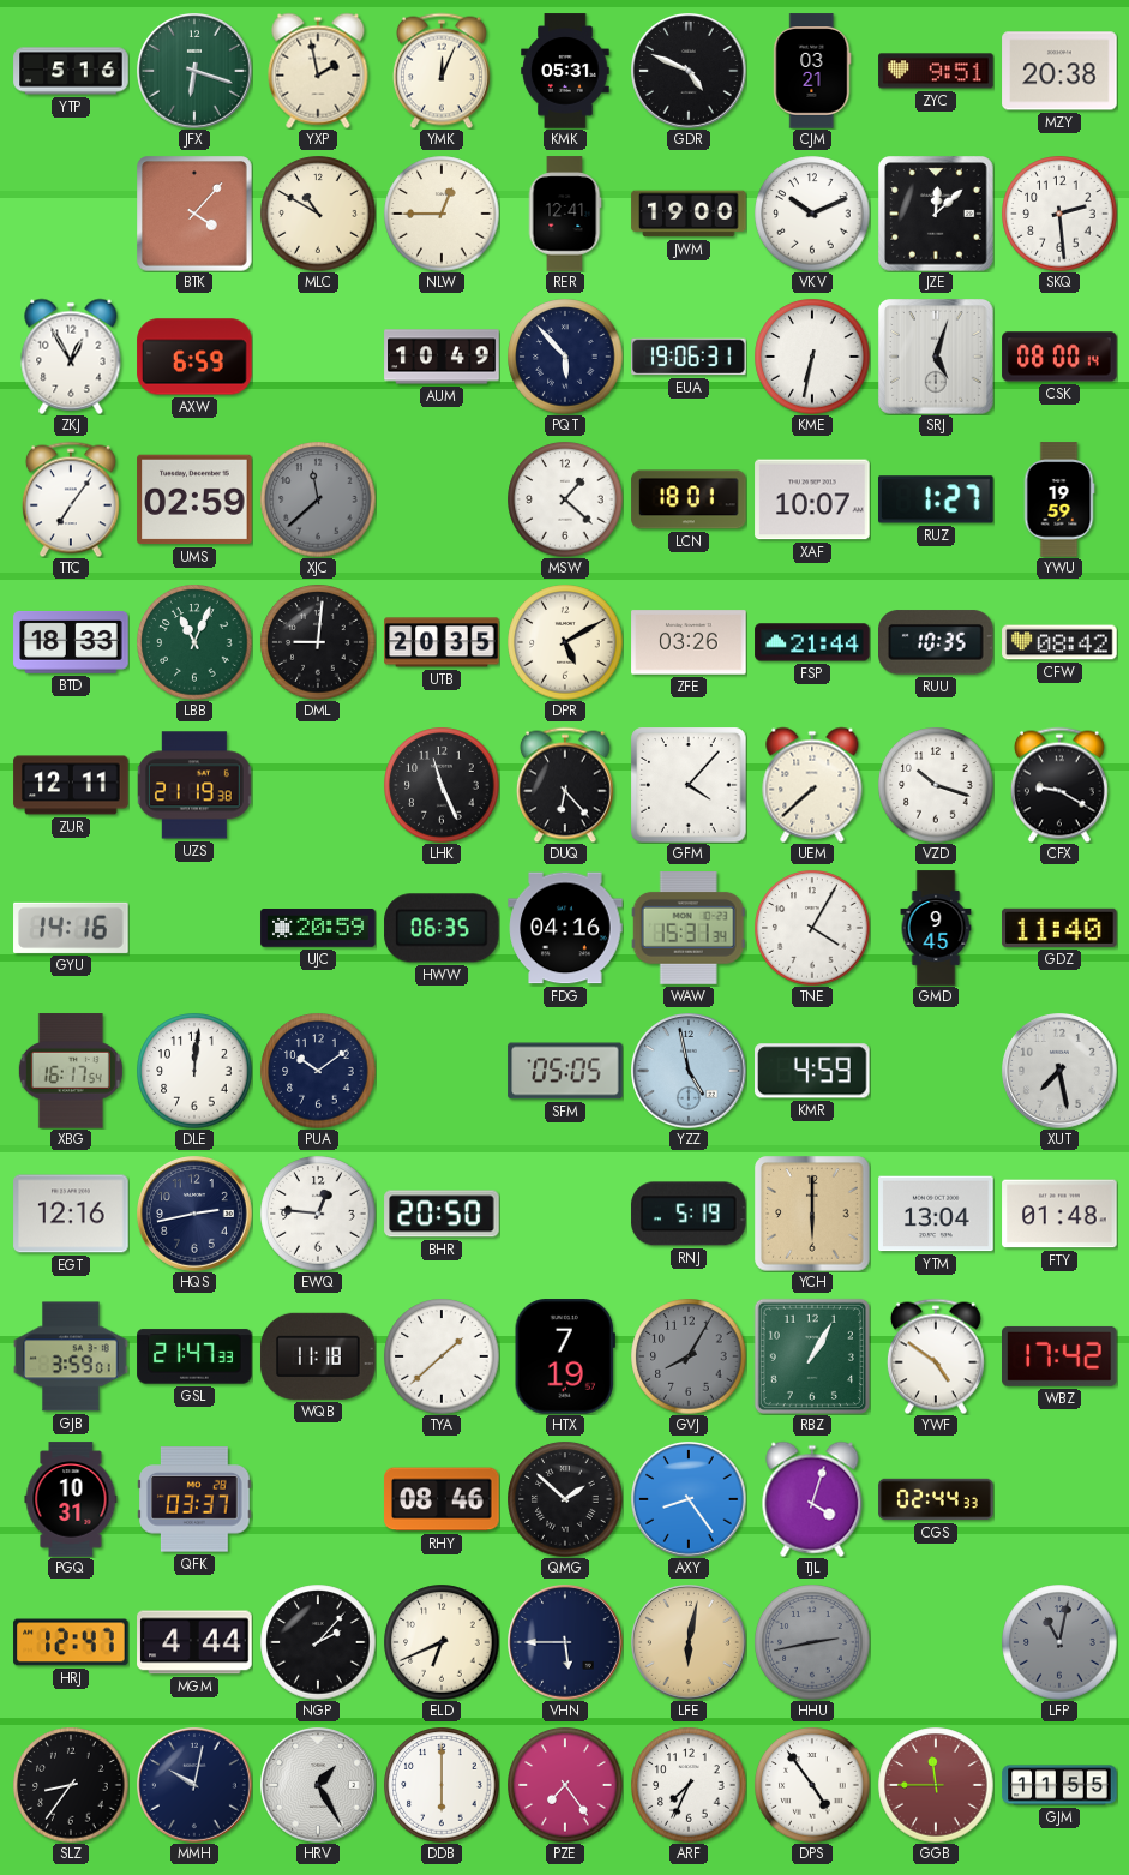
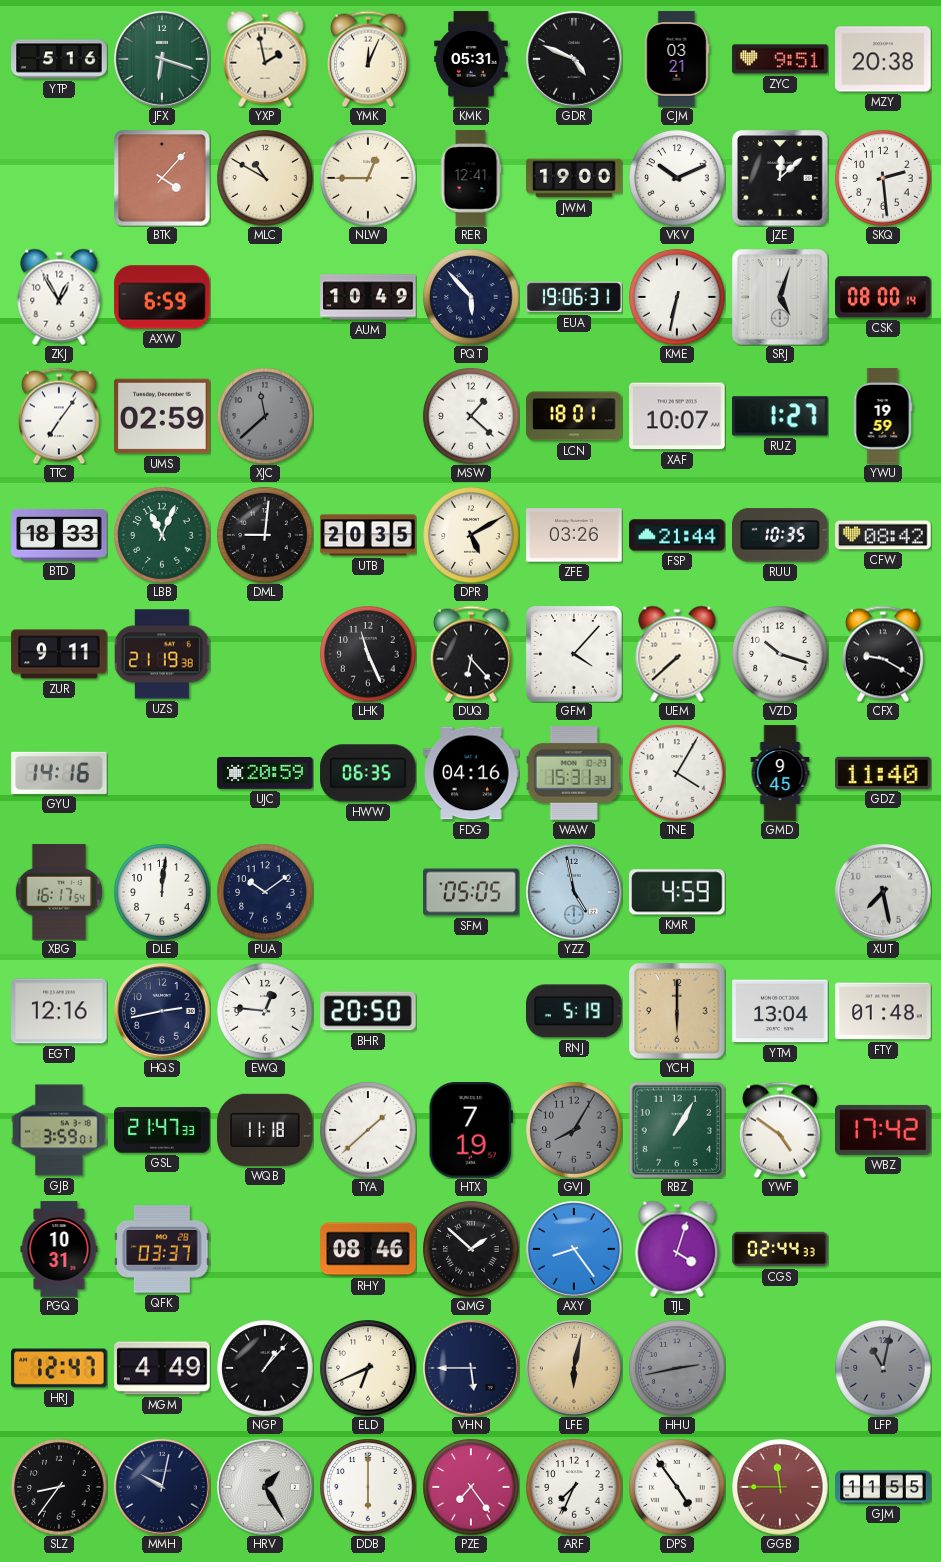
ZUR: 12:11 -> 9:11 (59, 654)
MGM: 4:44 -> 4:49 (162, 1368)
NGP: 2:07 -> 1:07 (265, 1368)
